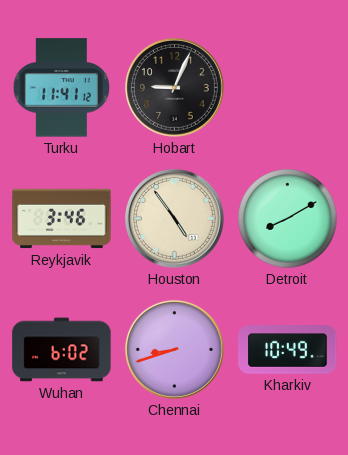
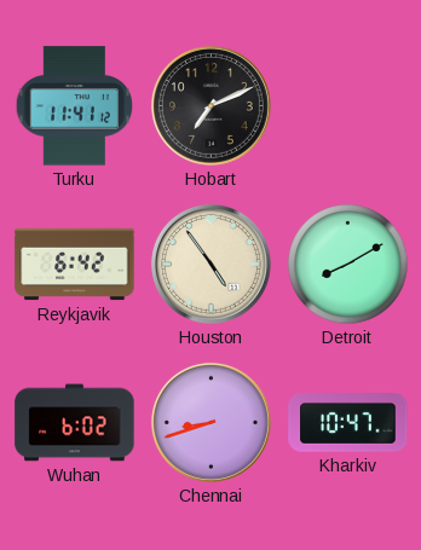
Hobart: 9:04 -> 7:11 (211, 105)
Reykjavik: 3:46 -> 6:42 (75, 265)
Kharkiv: 10:49 -> 10:47 (348, 423)
